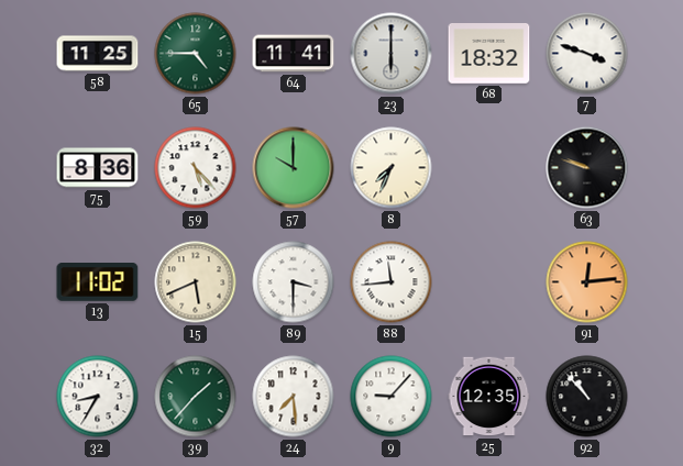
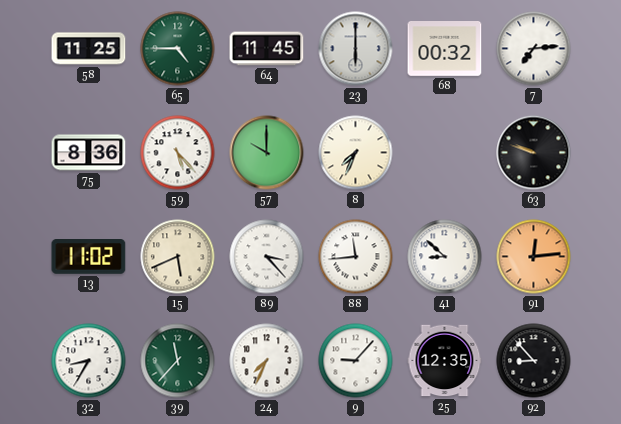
64: 11:41 -> 11:45 (267, 49)
68: 18:32 -> 00:32 (445, 49)
7: 3:48 -> 7:14 (534, 49)
89: 3:30 -> 3:23 (267, 257)
41: none -> 8:52 (445, 257)
39: 1:37 -> 11:37 (178, 361)
24: 7:29 -> 7:34 (267, 361)
92: 10:53 -> 8:53 (534, 361)
